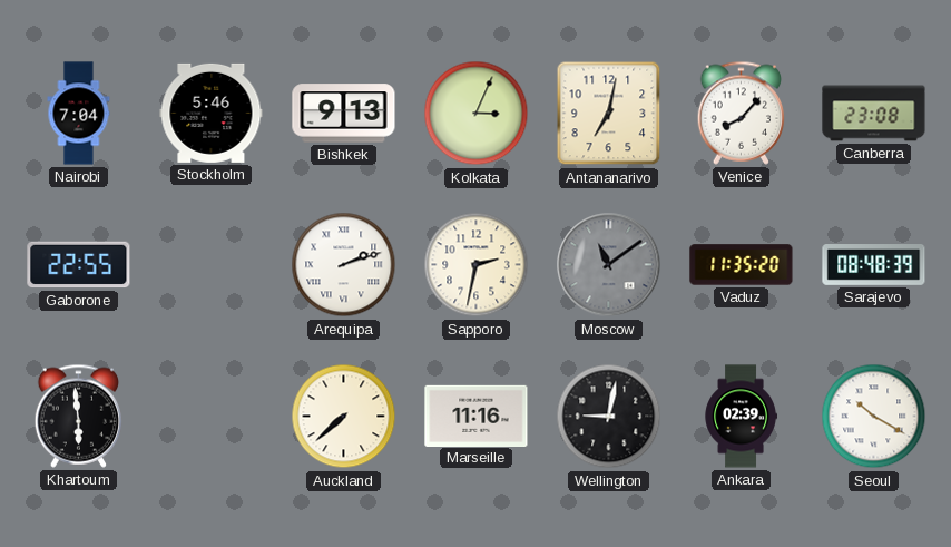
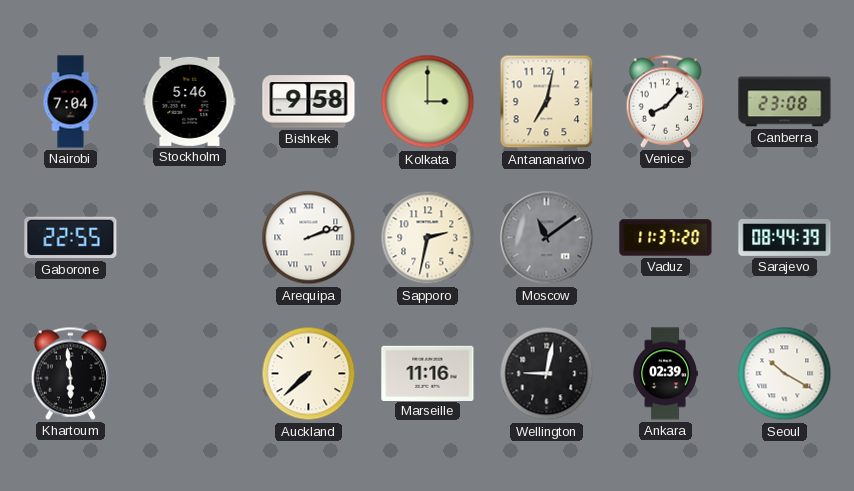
Bishkek: 9:13 -> 9:58 (309, 102)
Kolkata: 3:04 -> 3:00 (428, 102)
Vaduz: 11:35 -> 11:37 (666, 238)
Sarajevo: 08:48 -> 08:44 (785, 238)
